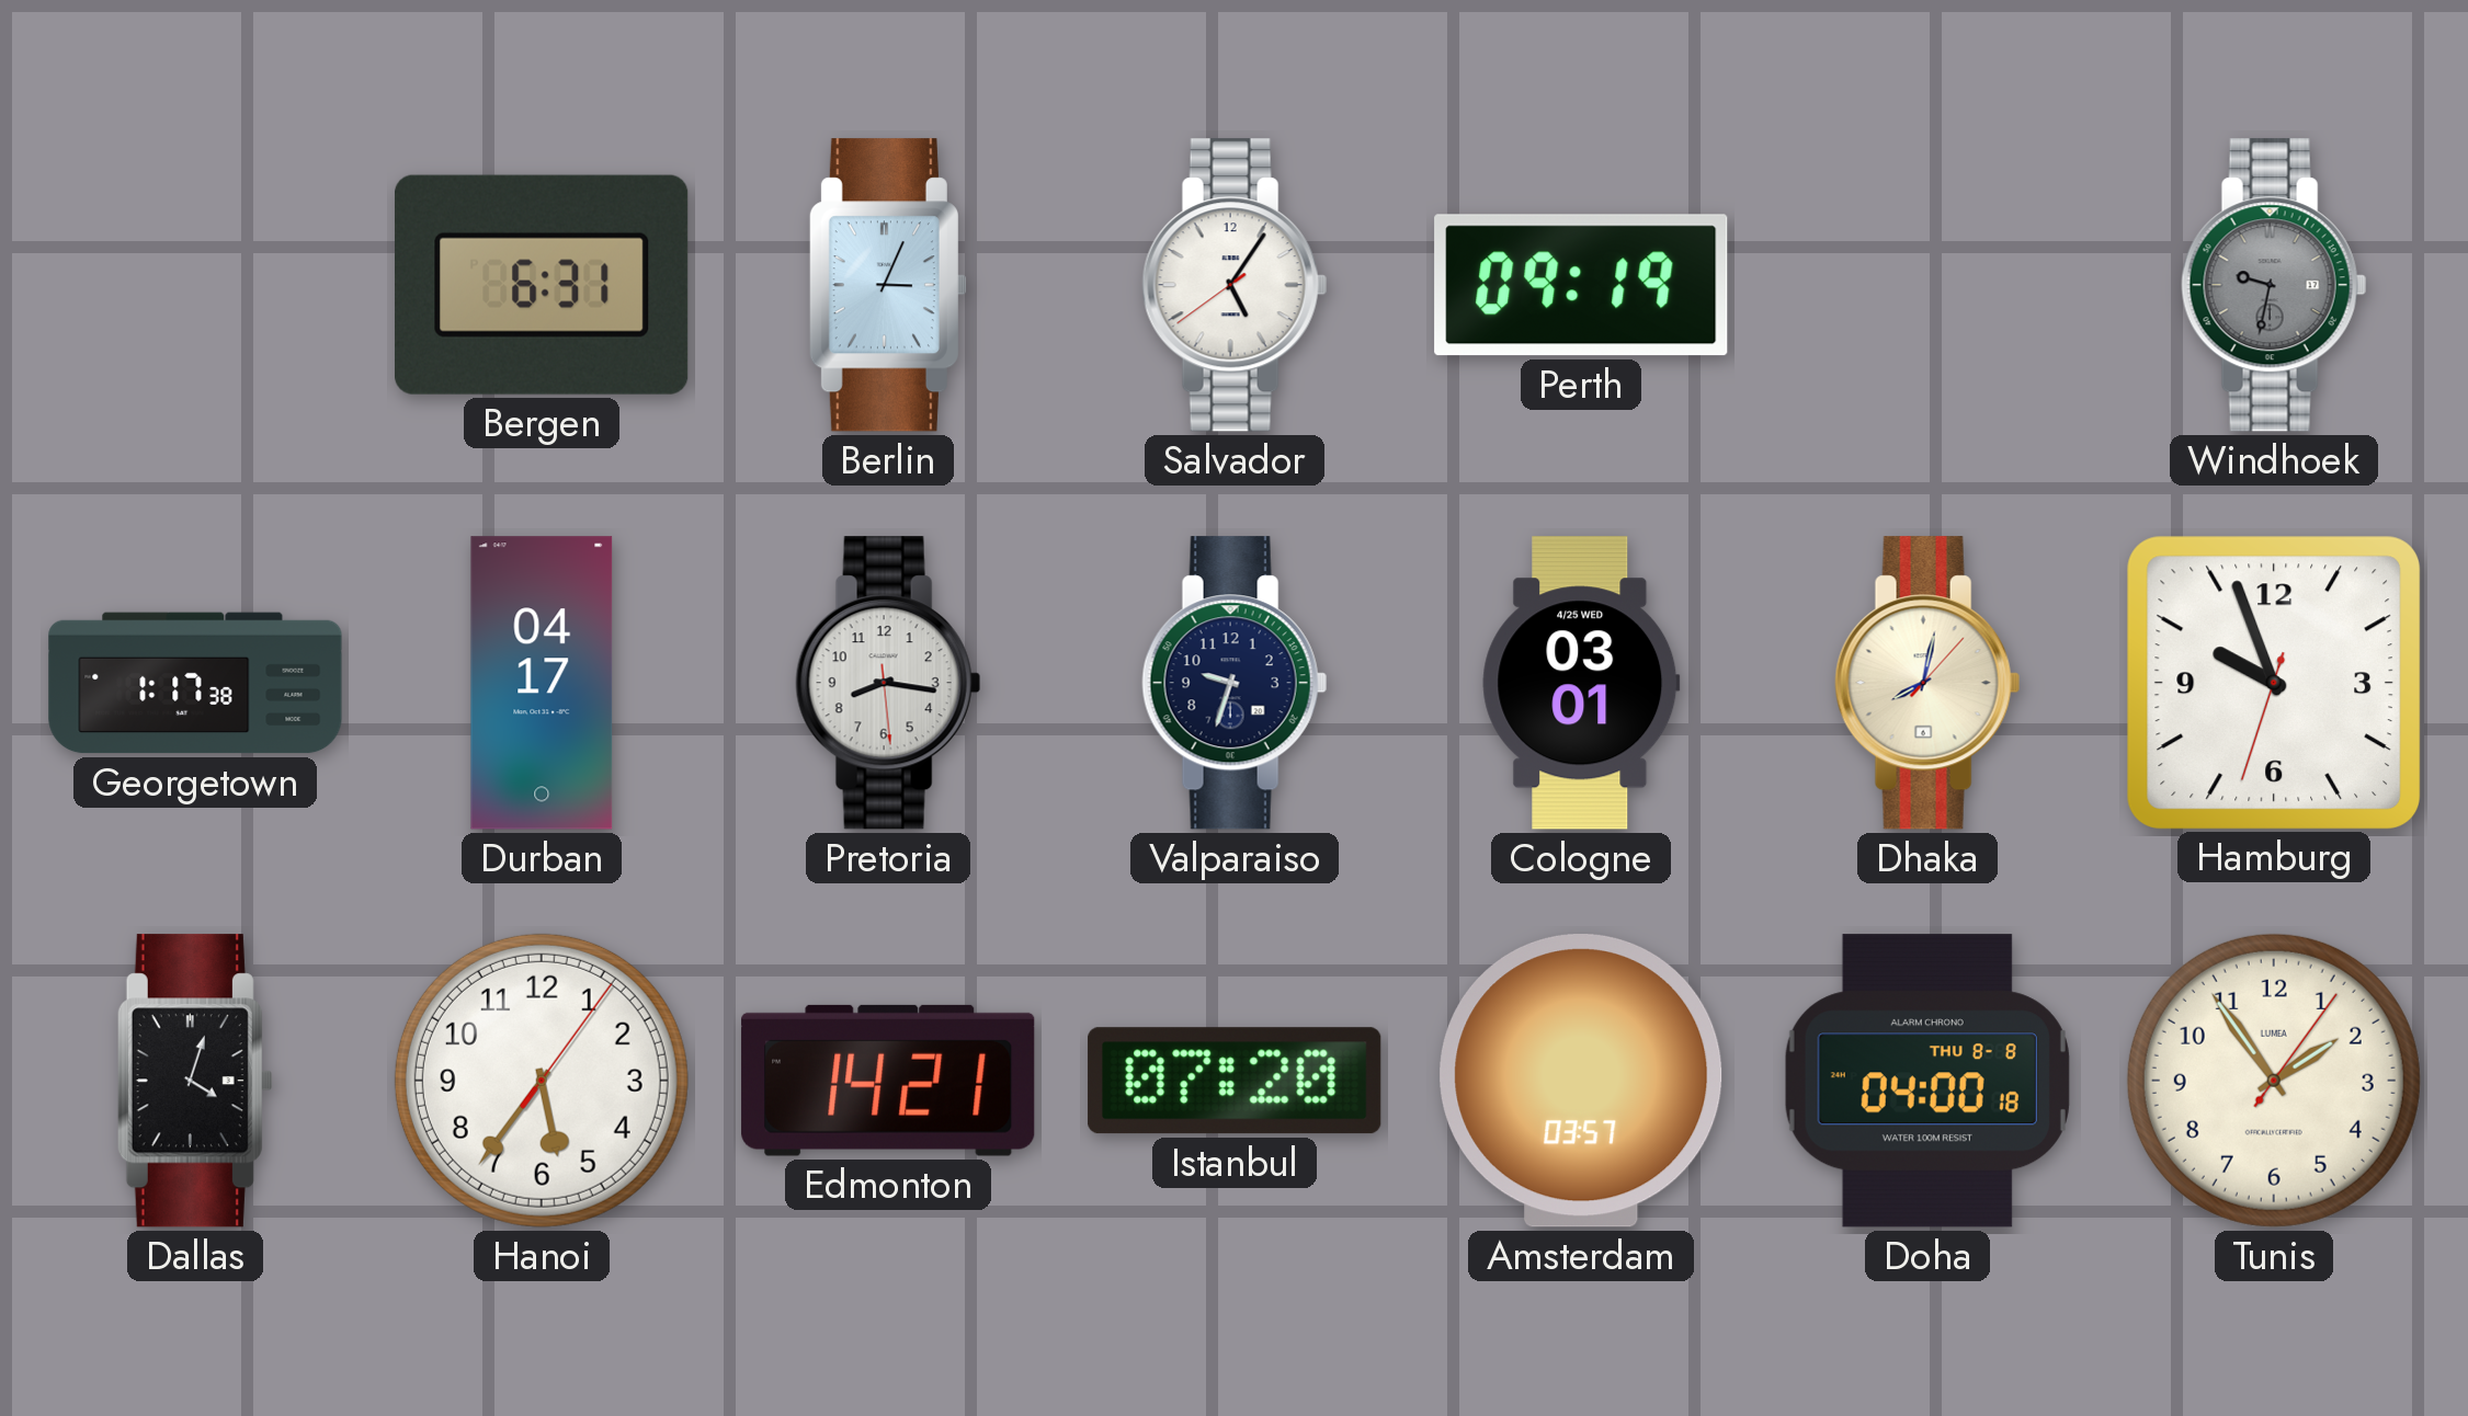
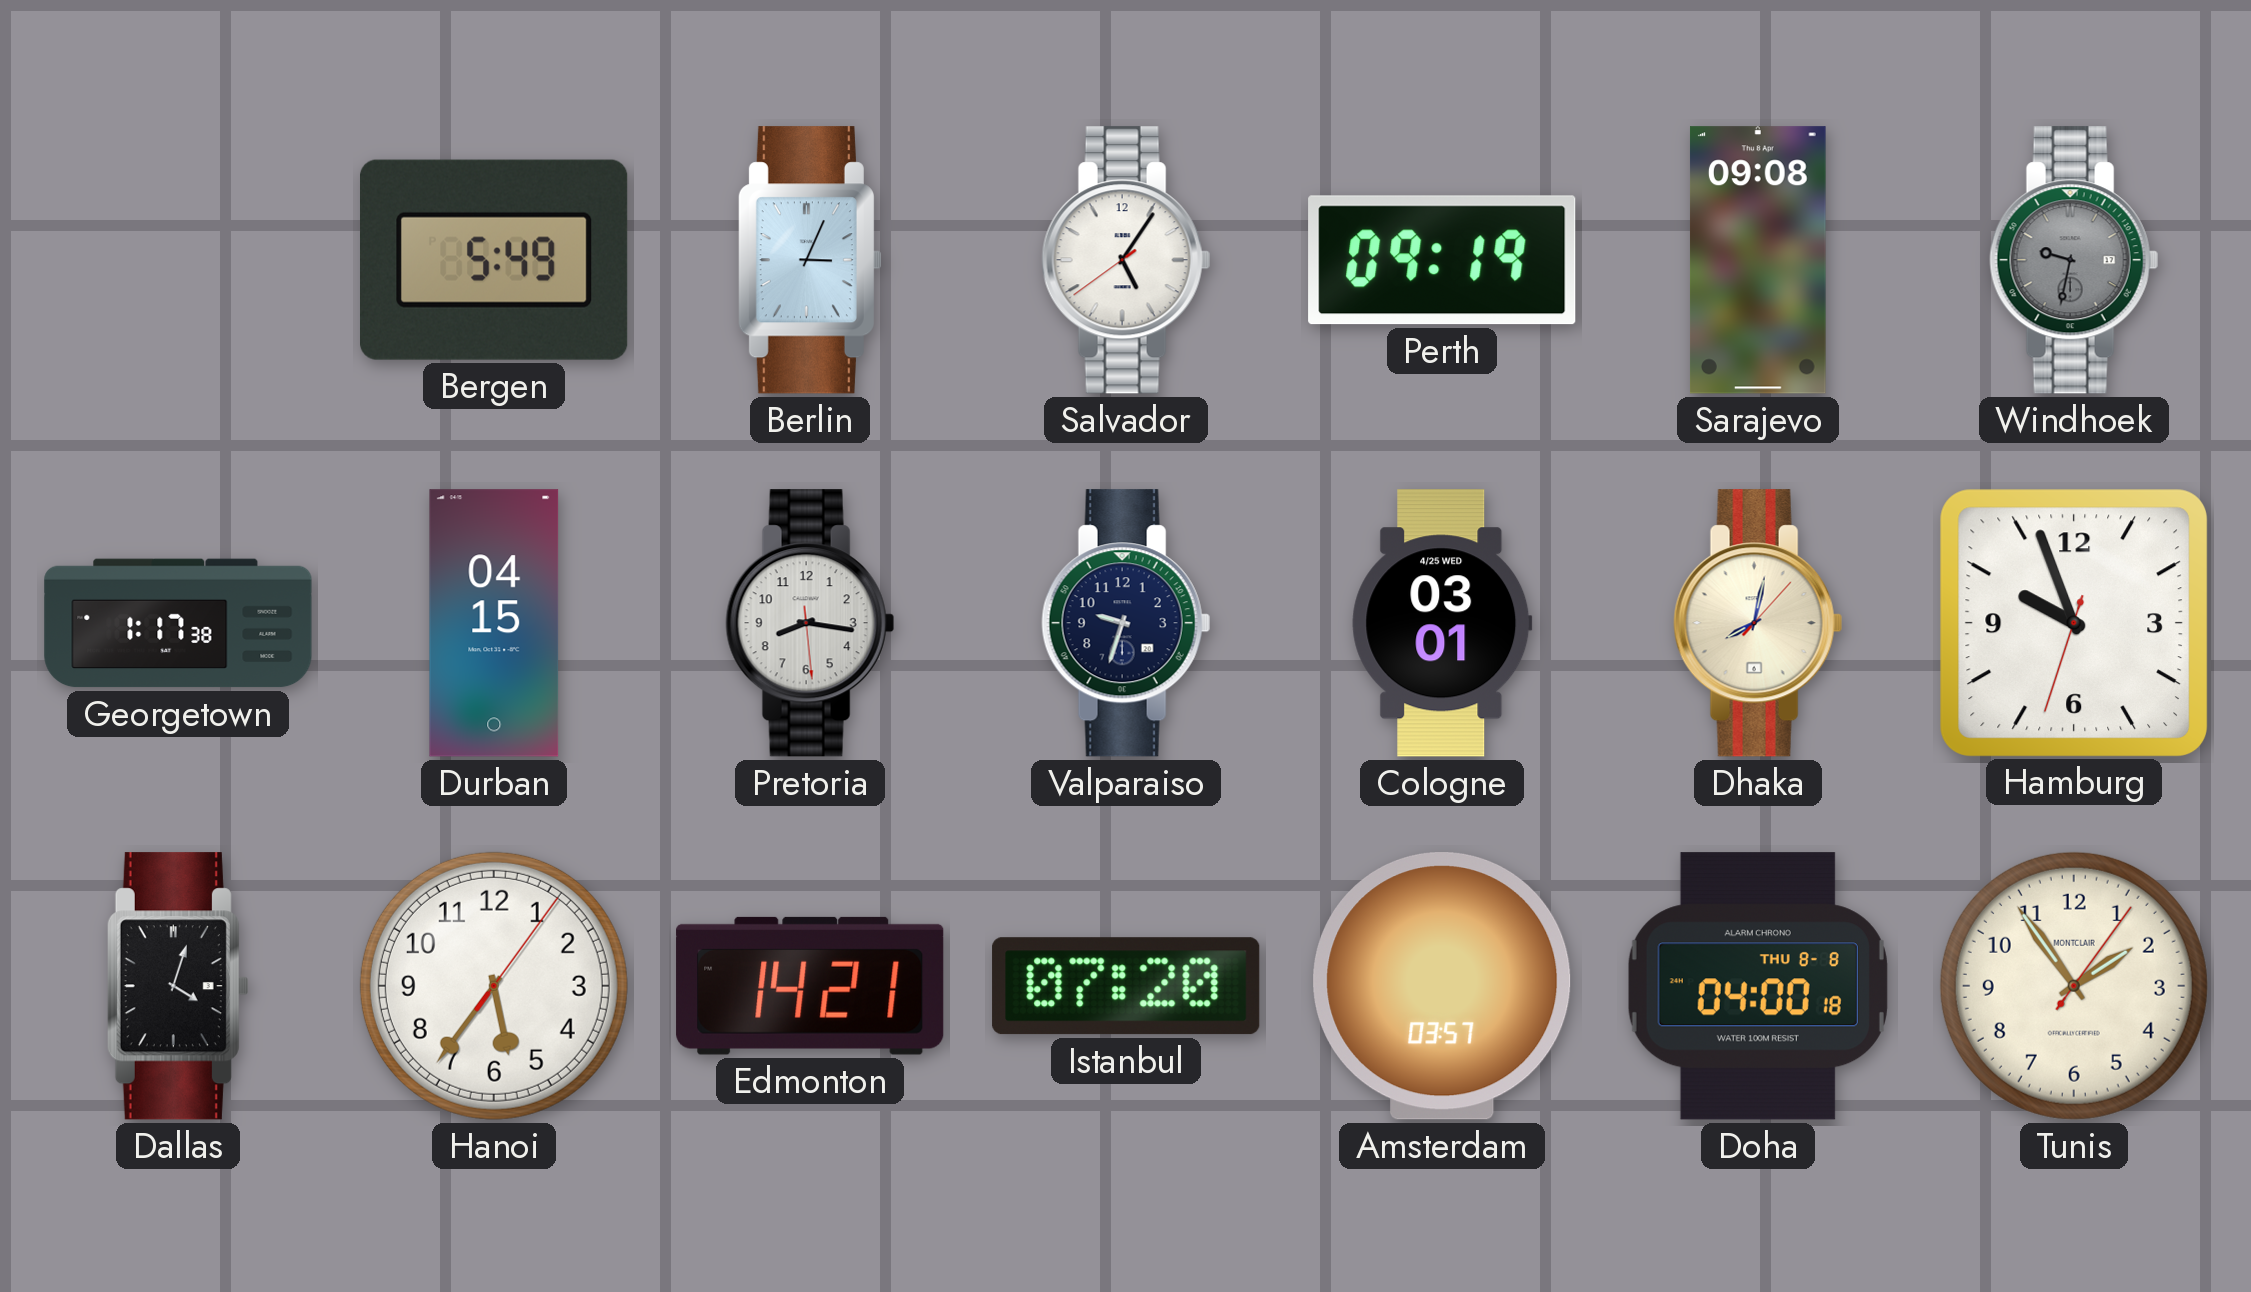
Bergen: 6:31 -> 5:49 (495, 260)
Sarajevo: none -> 09:08 (1758, 260)
Durban: 04:17 -> 04:15 (494, 623)
Tunis brand: LUMEA -> MONTCLAIR (2074, 986)
